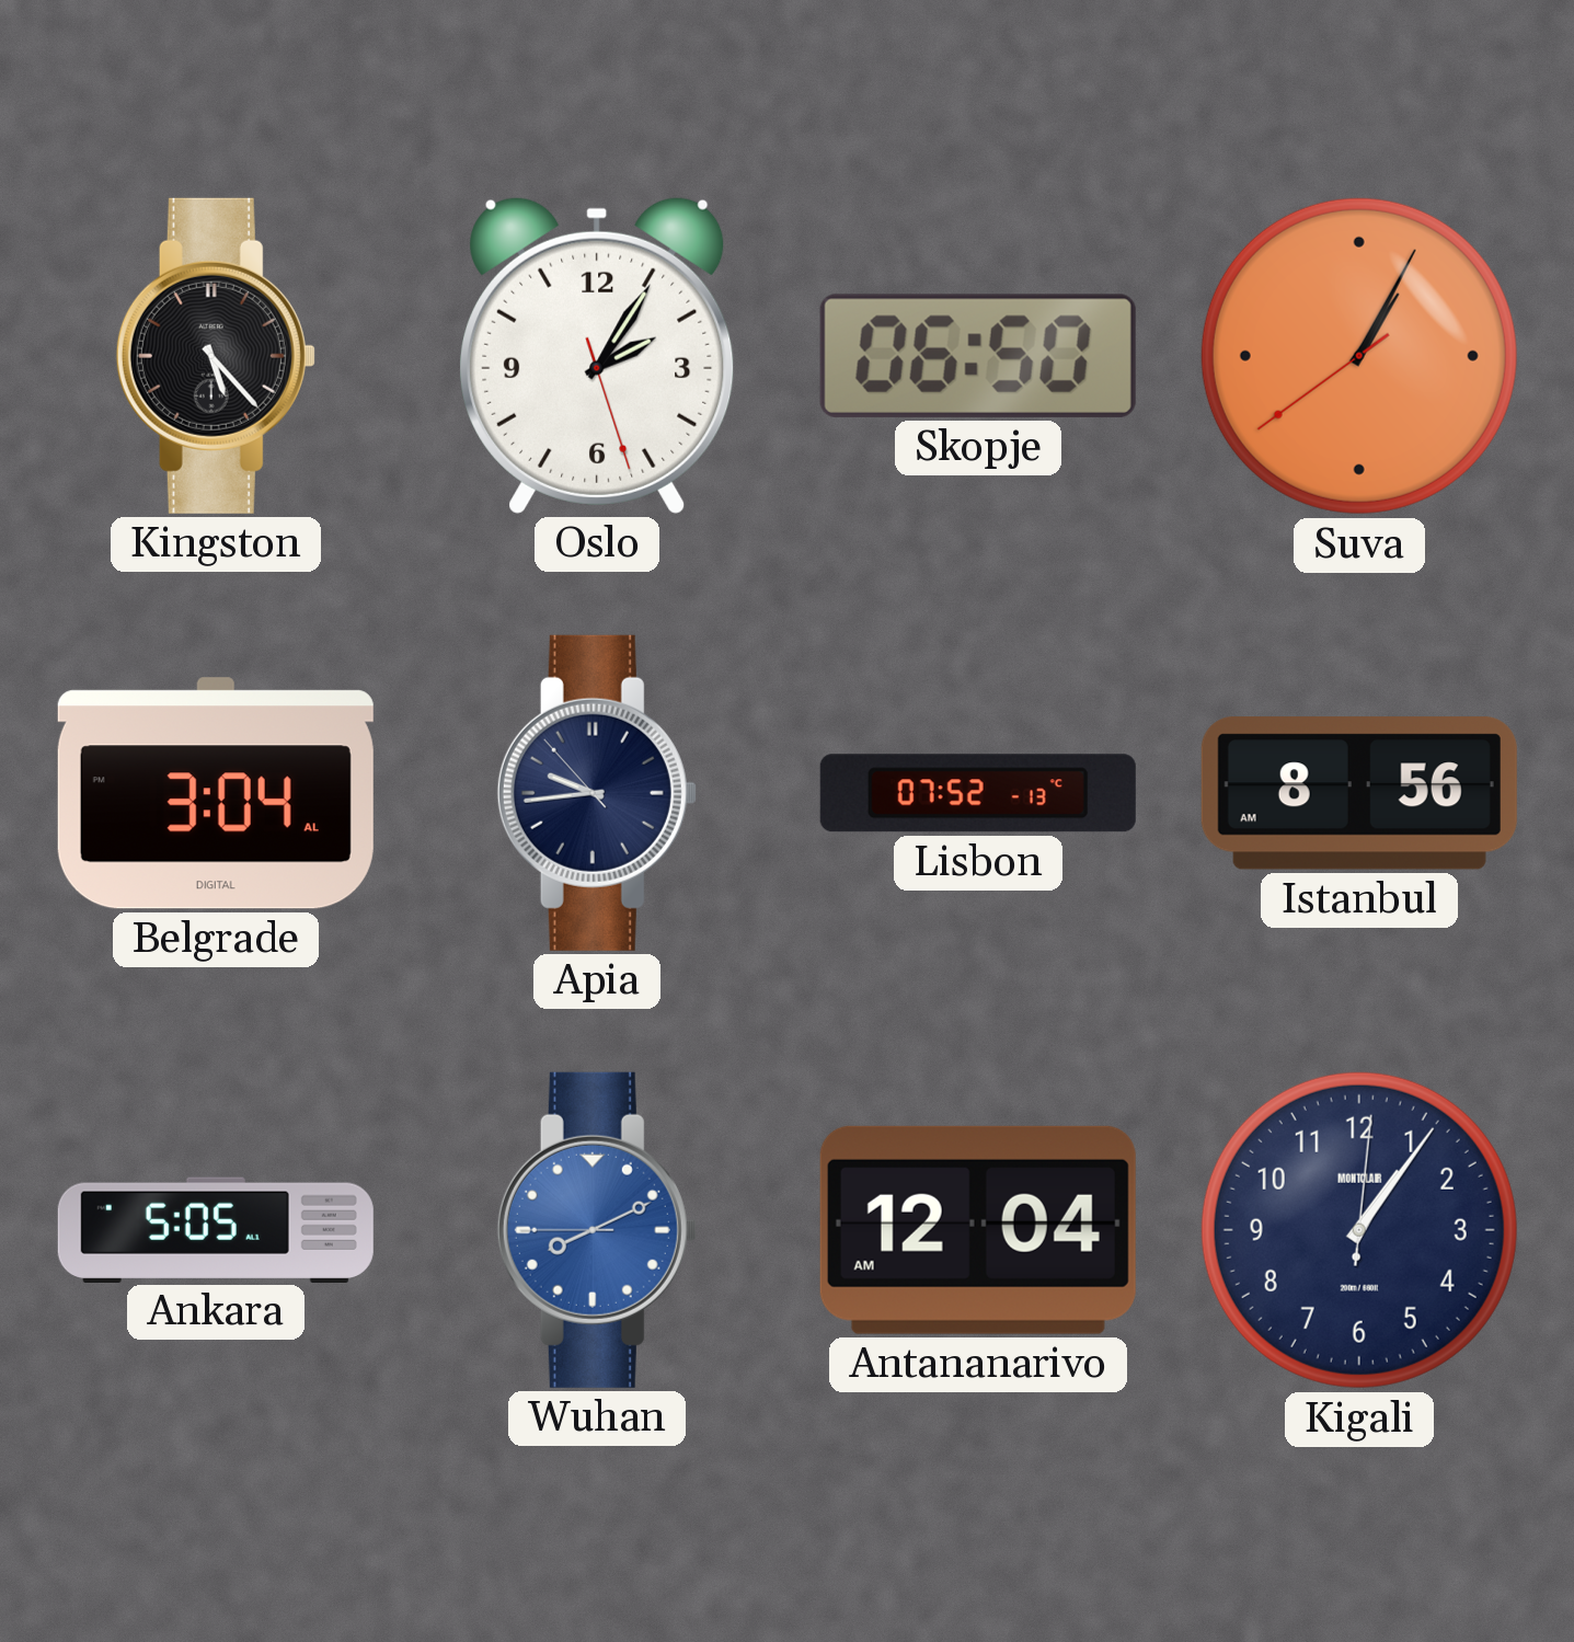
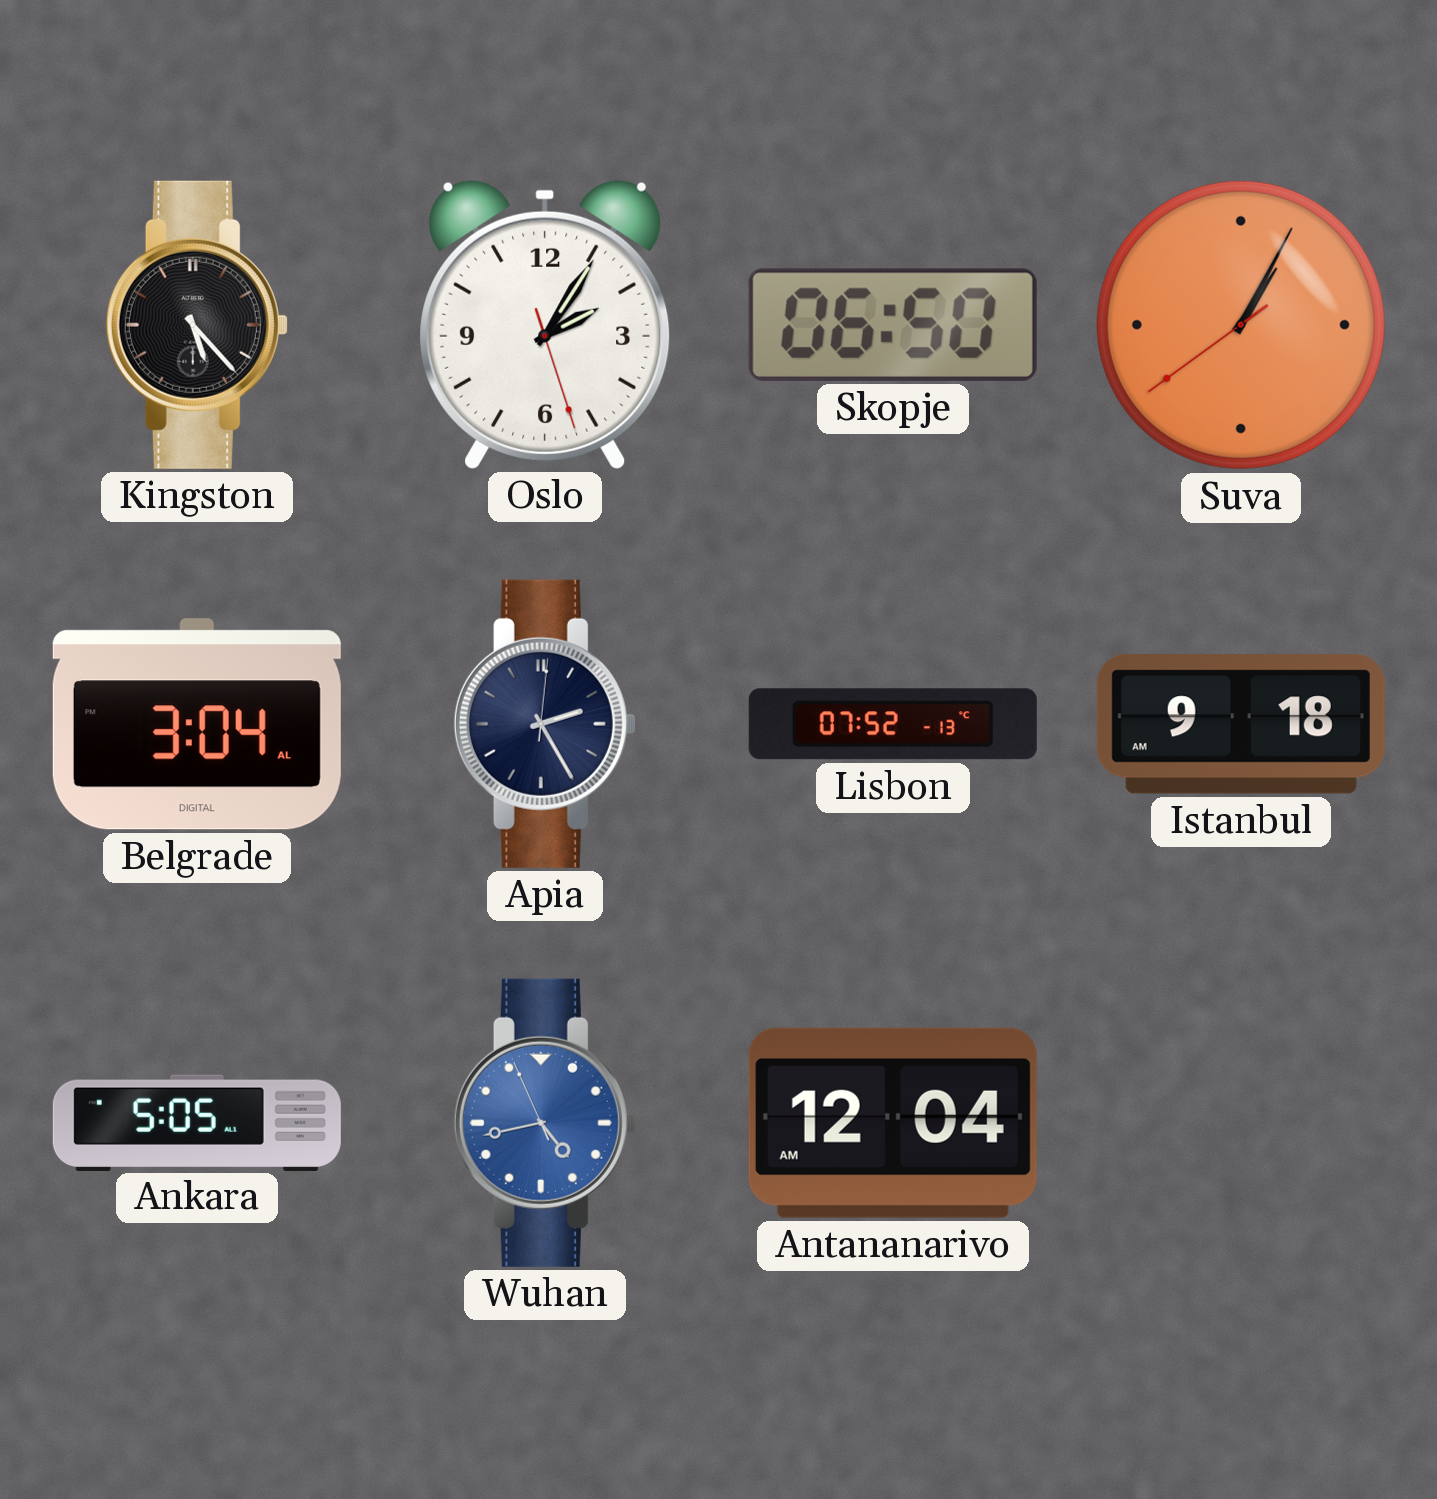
Apia: 9:43 -> 2:25 (545, 724)
Istanbul: 8:56 -> 9:18 (1241, 724)
Wuhan: 8:10 -> 4:42 (545, 1123)
Kigali: 1:06 -> none (1359, 1230)
